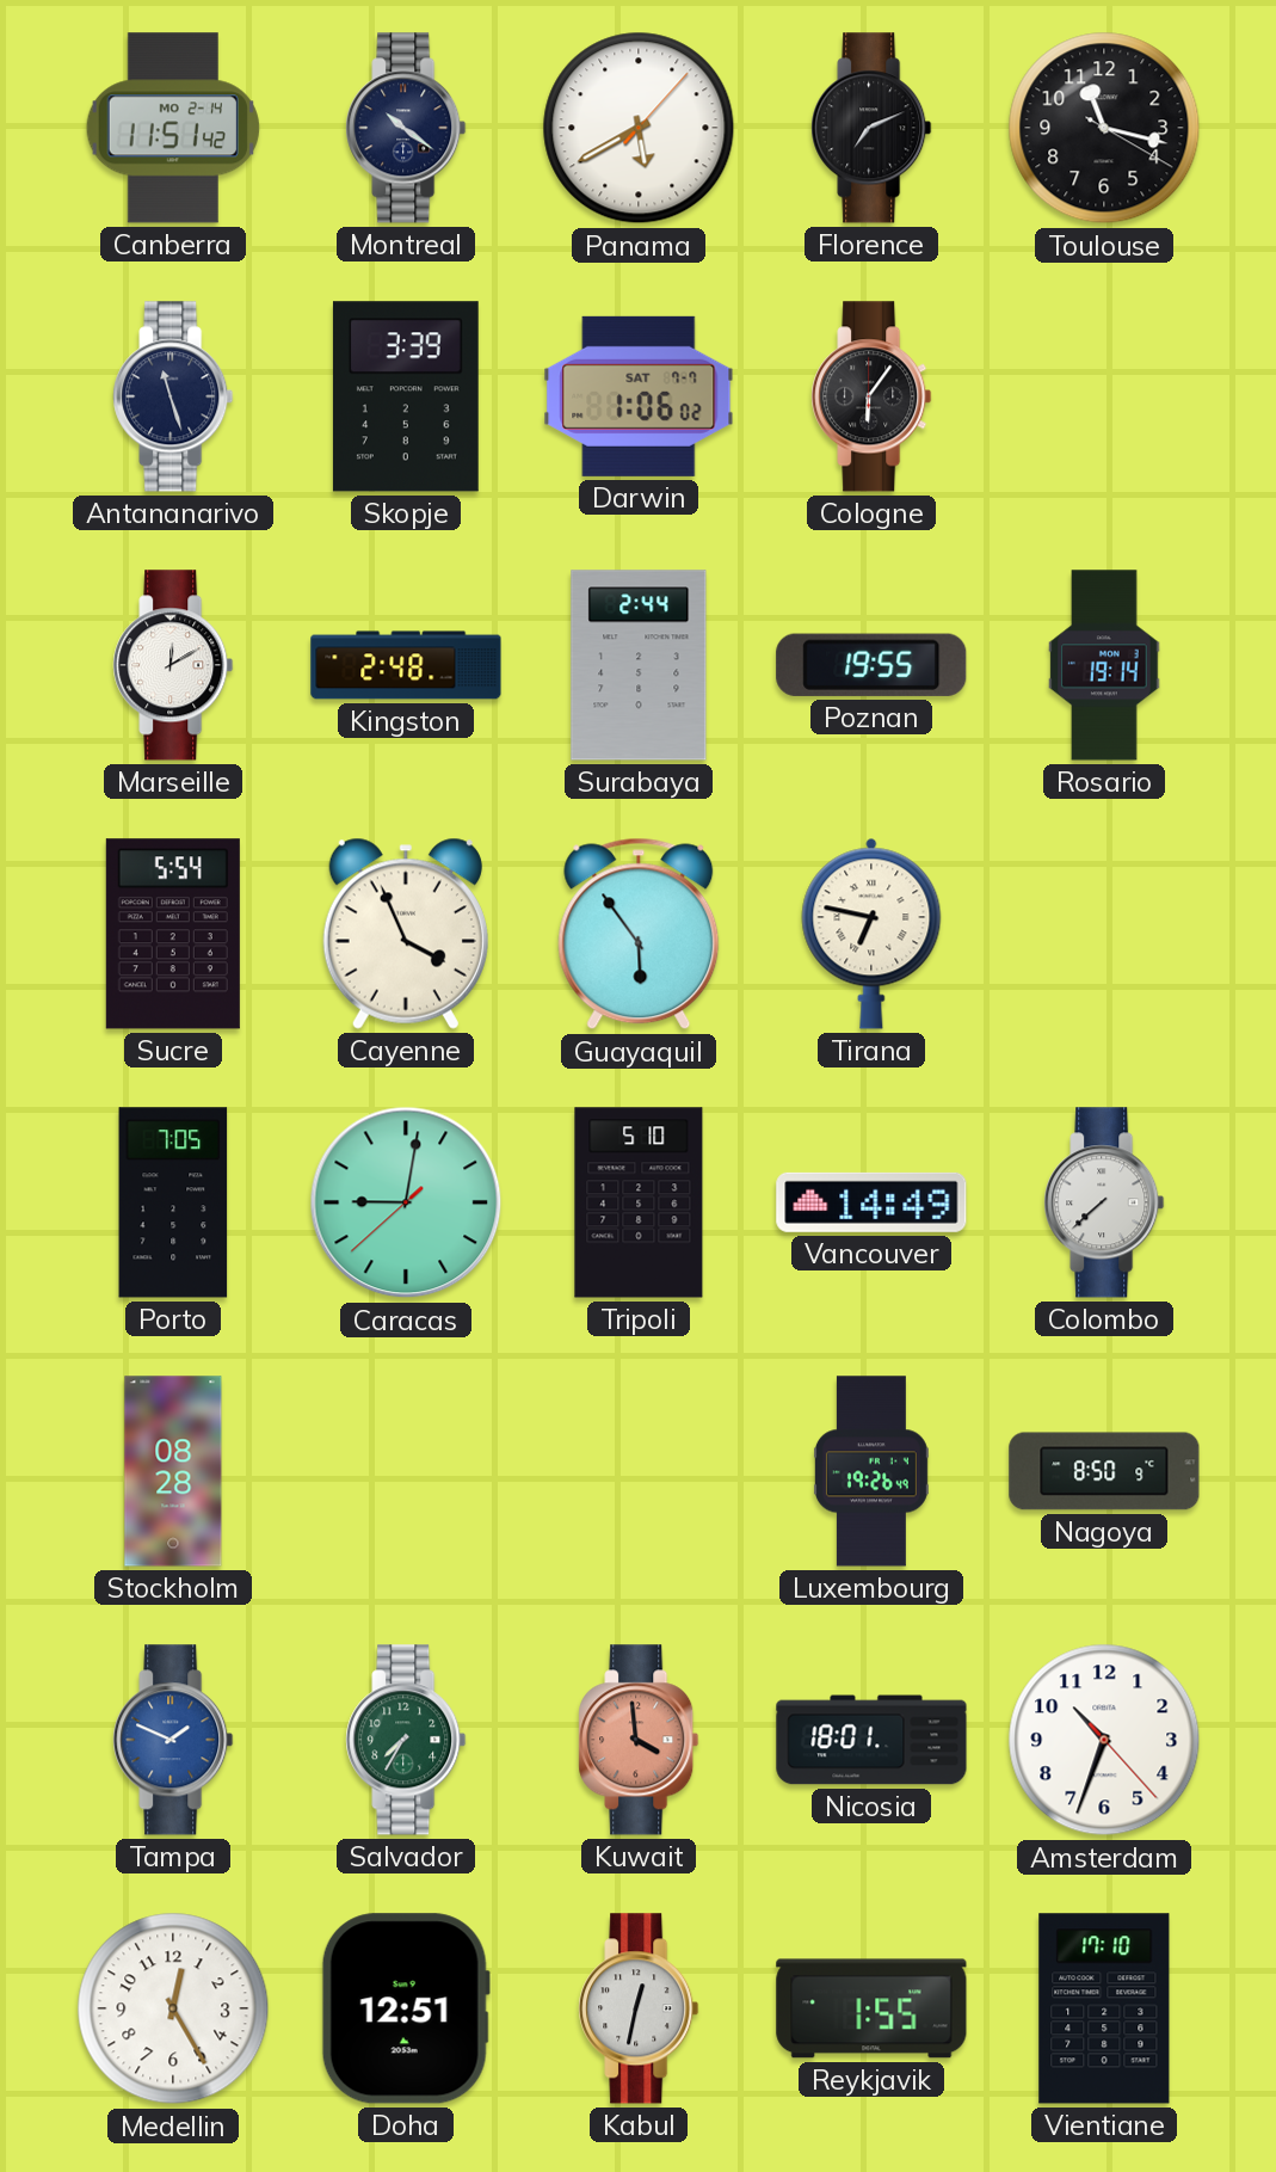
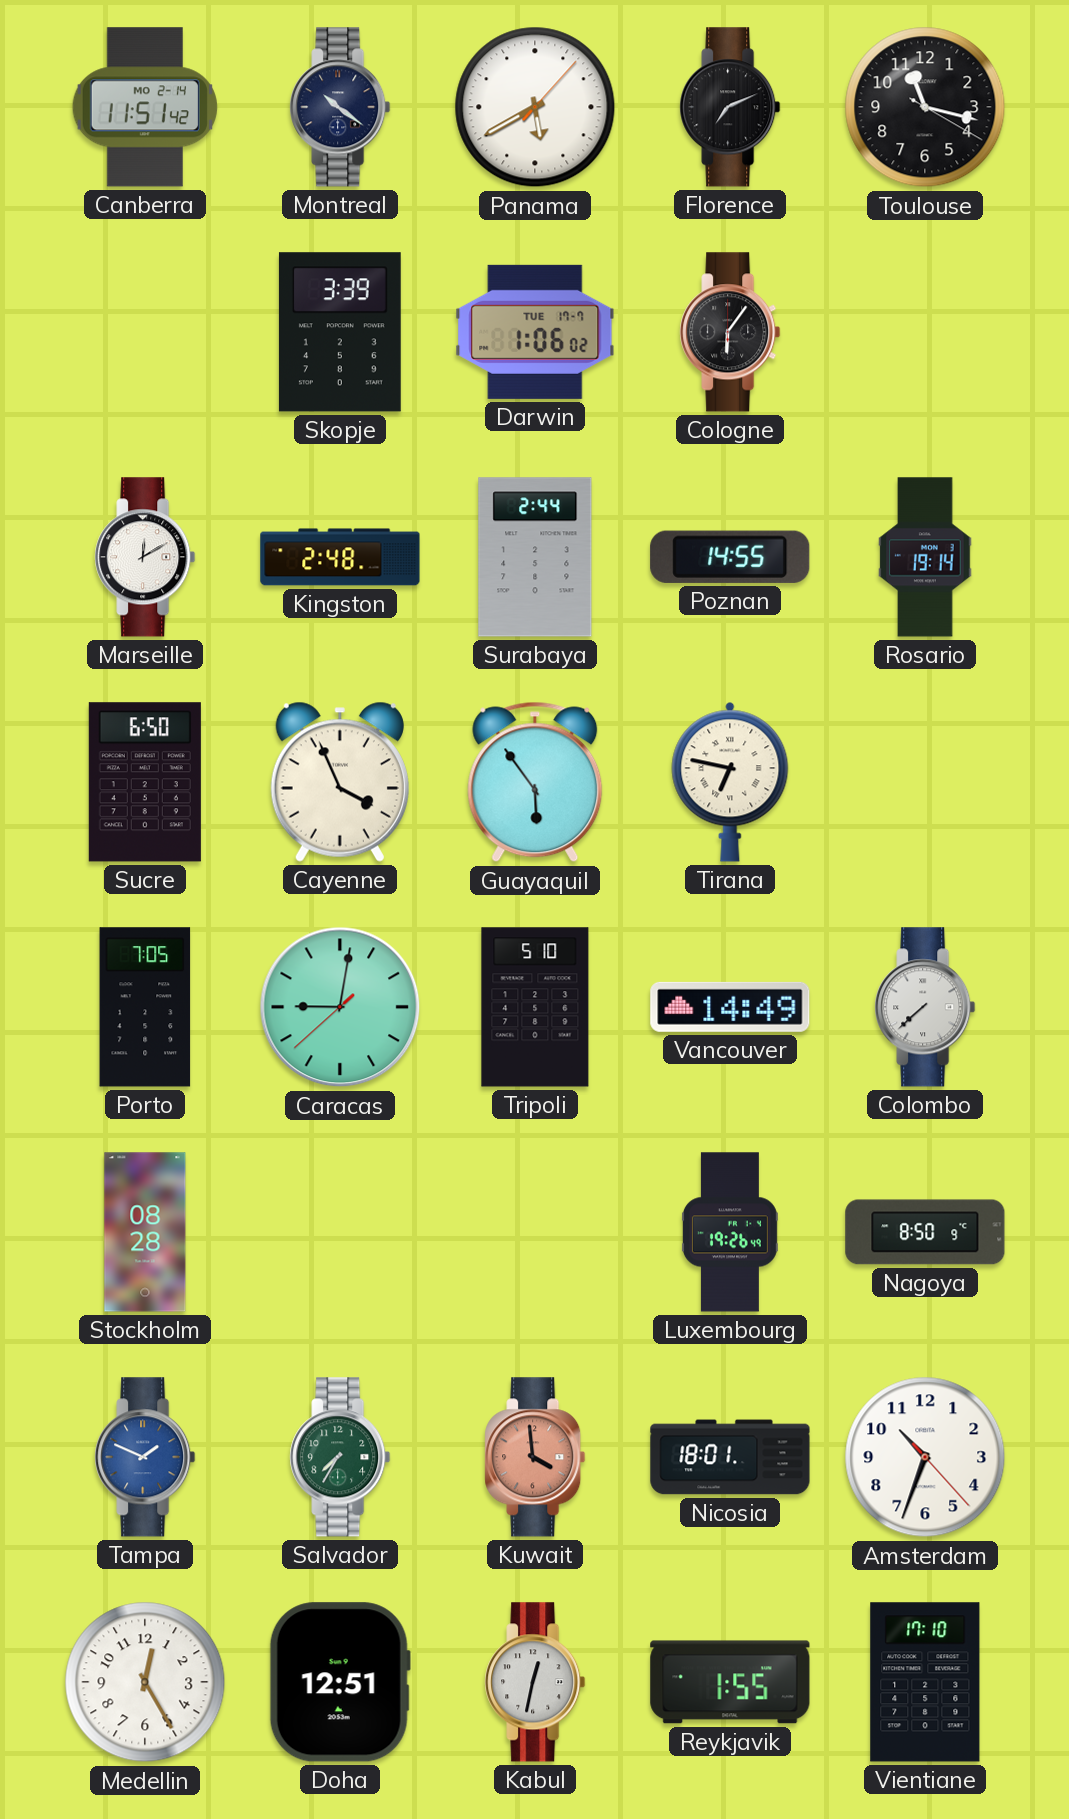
Antananarivo: 11:27 -> none (173, 396)
Darwin date: SAT 7-7 -> TUE 17-7 (535, 332)
Poznan: 19:55 -> 14:55 (730, 557)
Sucre: 5:54 -> 6:50 (145, 782)
